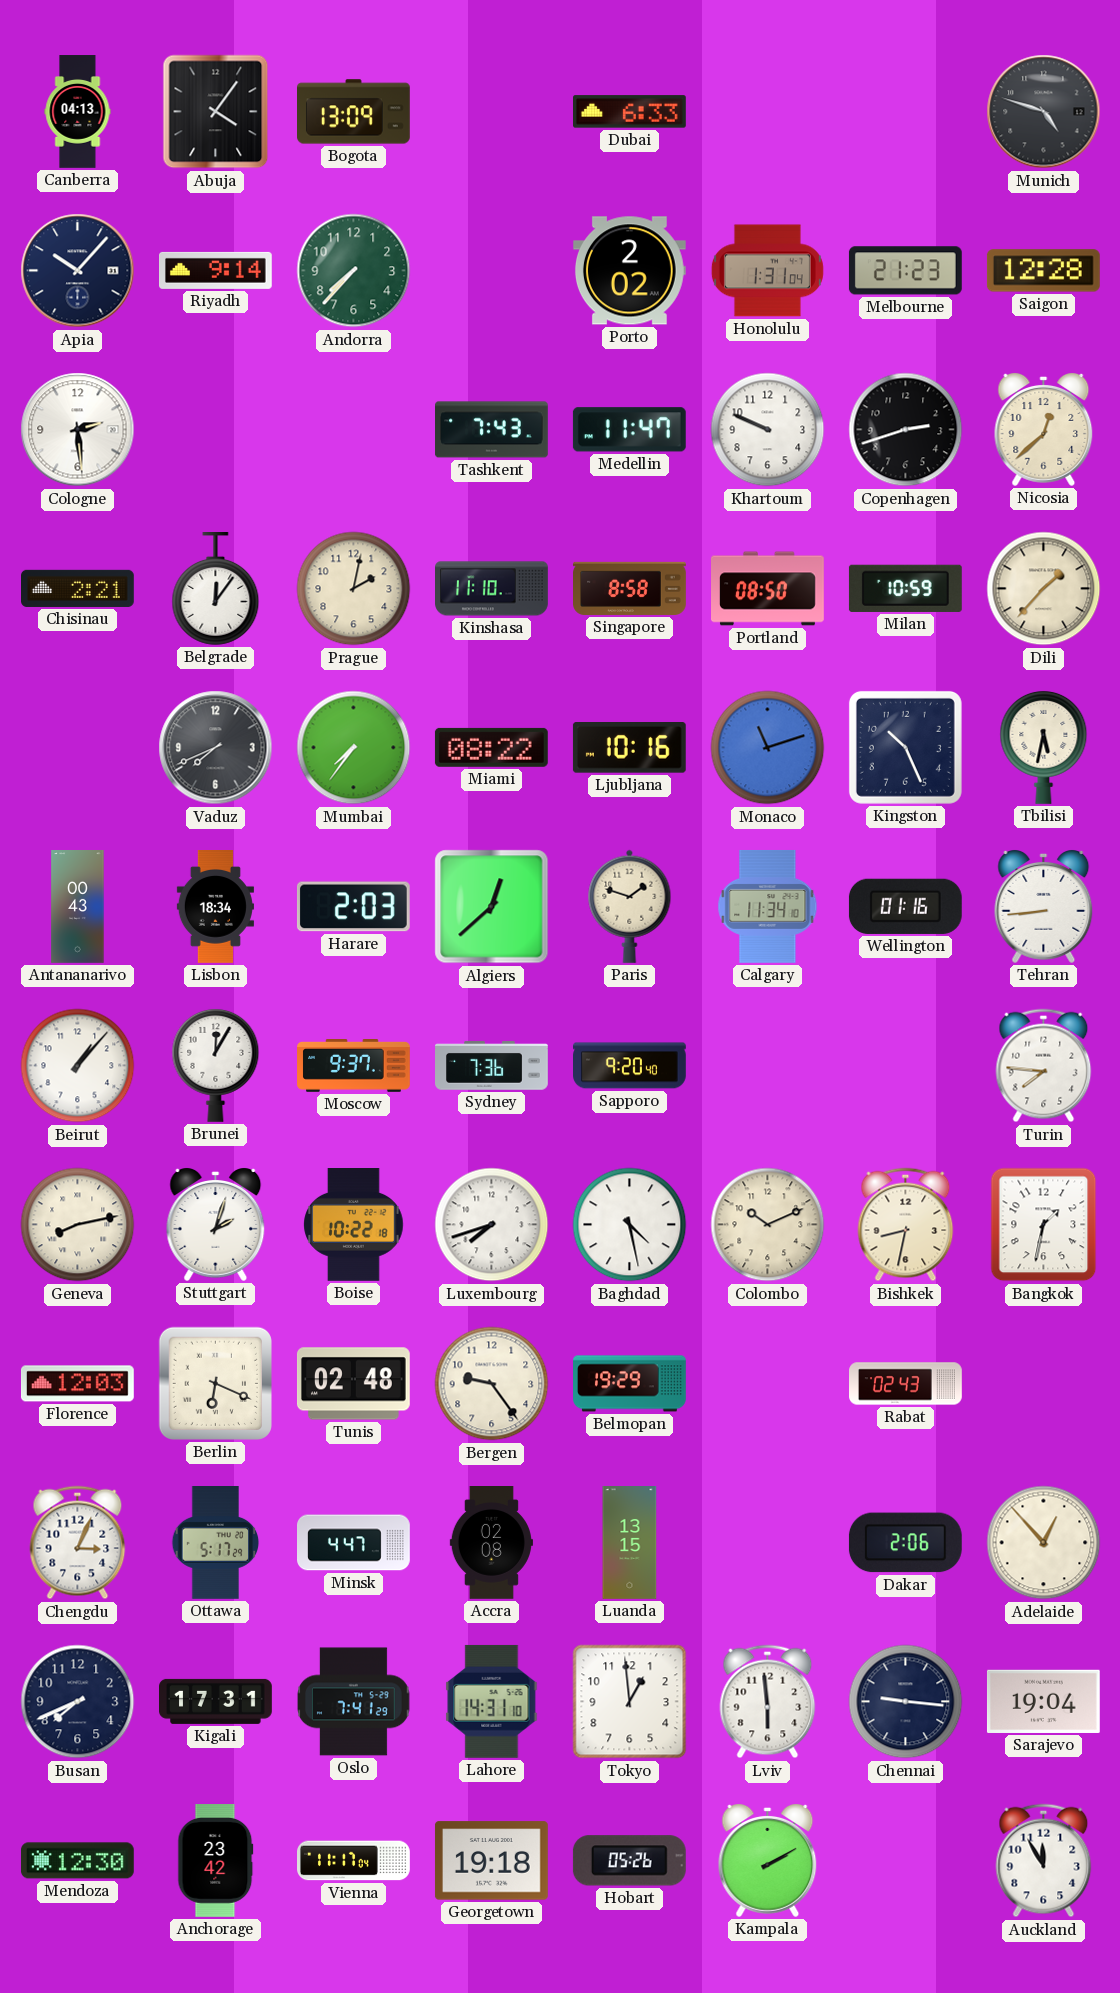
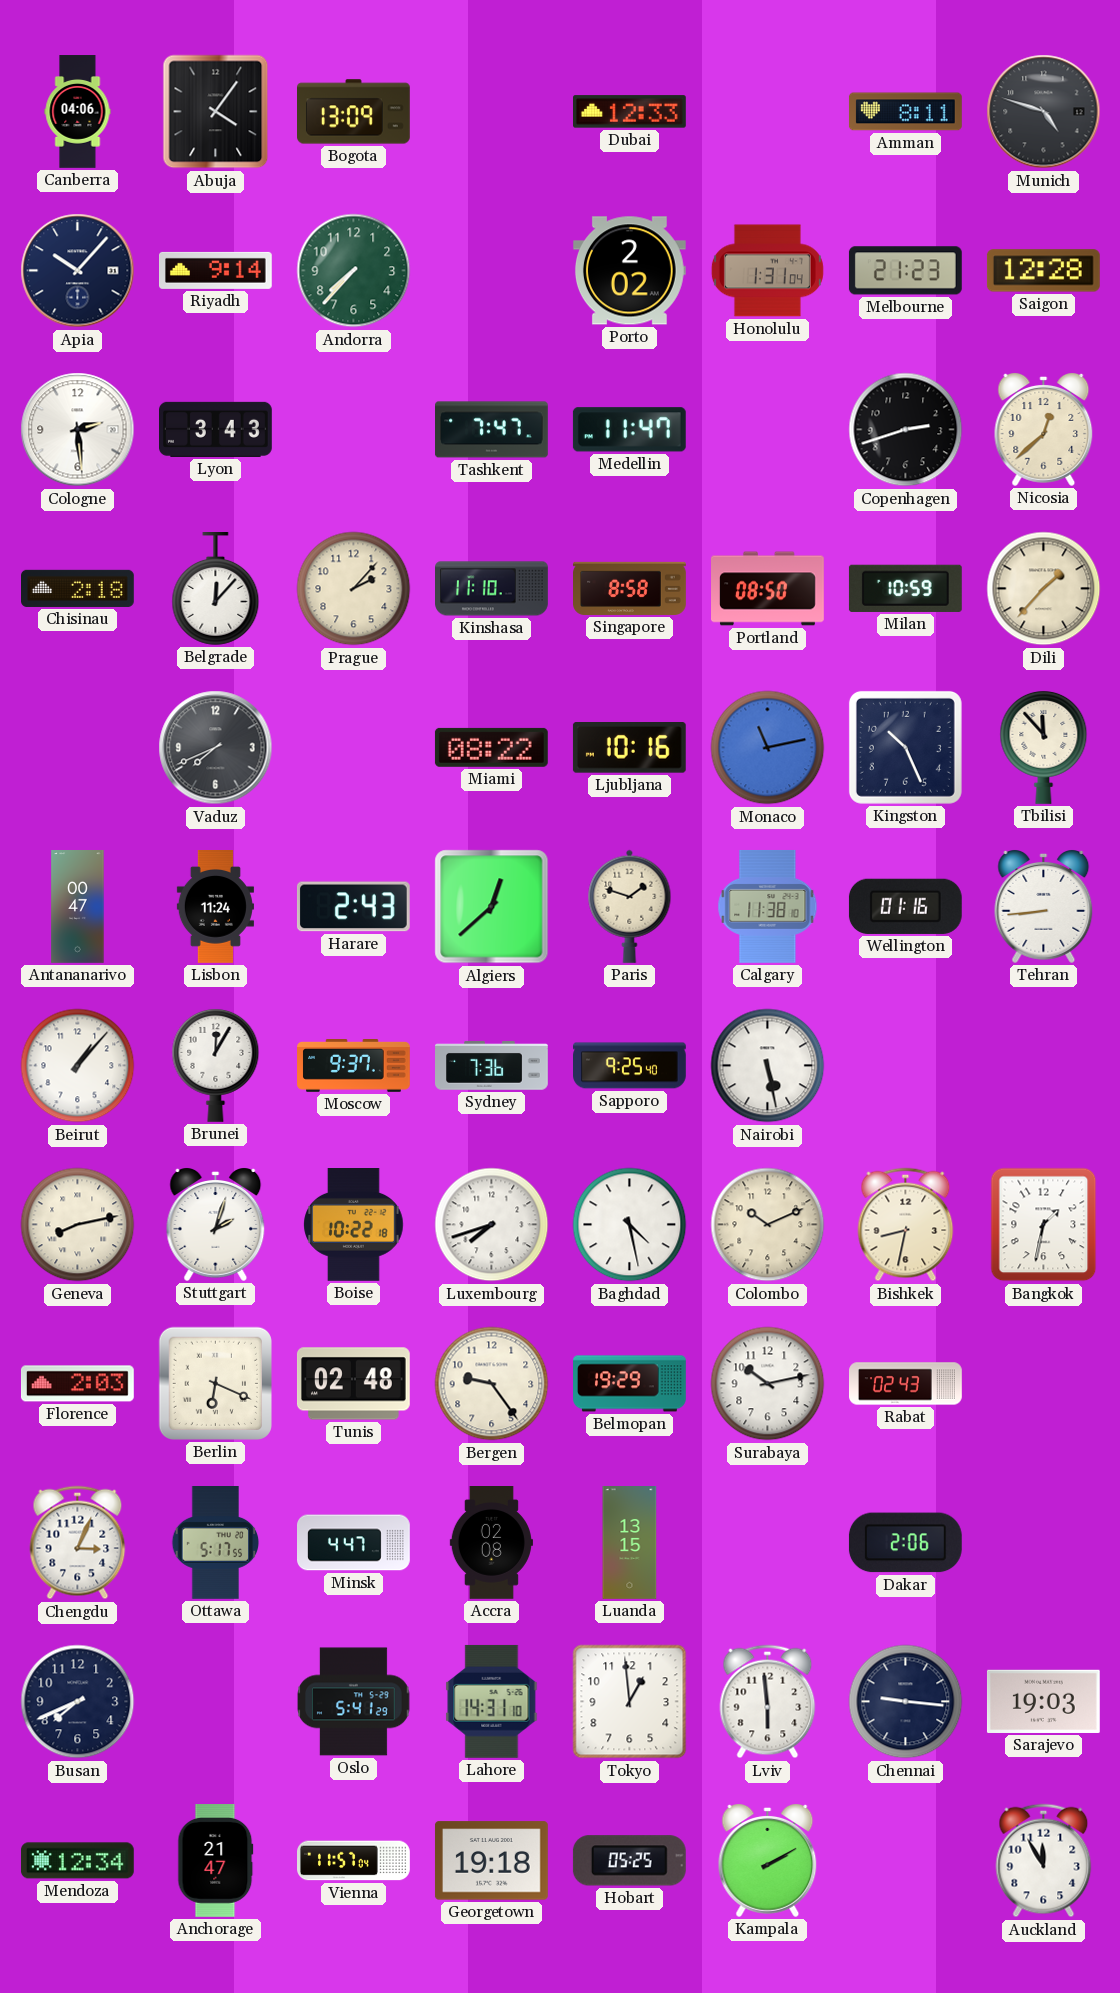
Canberra: 04:13 -> 04:06 (78, 112)
Dubai: 6:33 -> 12:33 (630, 112)
Amman: none -> 8:11 (905, 112)
Lyon: none -> 3:43 (216, 429)
Tashkent: 7:43 -> 7:47 (492, 430)
Khartoum: 9:49 -> none (768, 430)
Chisinau: 2:21 -> 2:18 (78, 588)
Belgrade: 12:06 -> 12:07 (216, 589)
Prague: 2:02 -> 2:07 (354, 589)
Mumbai: 7:36 -> none (354, 748)
Monaco: 11:12 -> 11:13 (768, 748)
Tbilisi: 5:32 -> 11:53 (1044, 747)
Antananarivo: 00:43 -> 00:47 (78, 907)
Lisbon: 18:34 -> 11:24 (215, 907)
Harare: 2:03 -> 2:43 (353, 907)
Calgary: 11:34 -> 11:38 (768, 906)
Sapporo: 9:20 -> 9:25 (630, 1066)
Nairobi: none -> 5:28 (768, 1066)
Turin: 7:46 -> none (1044, 1066)
Florence: 12:03 -> 2:03 (77, 1384)
Surabaya: none -> 10:13 (768, 1384)
Ottawa: 5:17:29 -> 5:17:55 (216, 1543)
Adelaide: 12:53 -> none (1044, 1543)
Kigali: 17:31 -> none (216, 1701)
Oslo: 7:41 -> 5:41 (354, 1702)
Sarajevo: 19:04 -> 19:03 (1043, 1701)
Mendoza: 12:30 -> 12:34 (77, 1861)
Anchorage: 23:42 -> 21:47 (216, 1861)
Vienna: 11:17 -> 11:57 (354, 1861)
Hobart: 05:26 -> 05:25 (629, 1861)
